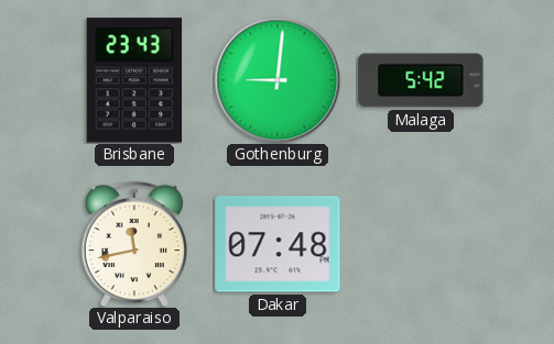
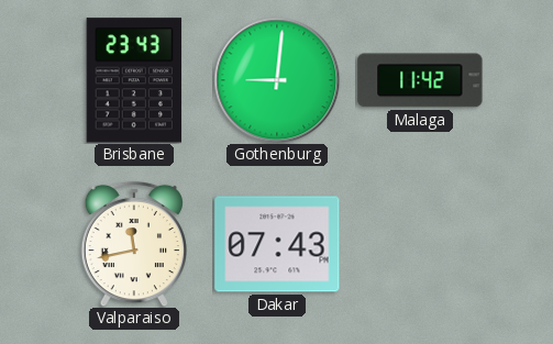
Malaga: 5:42 -> 11:42 (420, 80)
Dakar: 07:48 -> 07:43 (277, 244)
